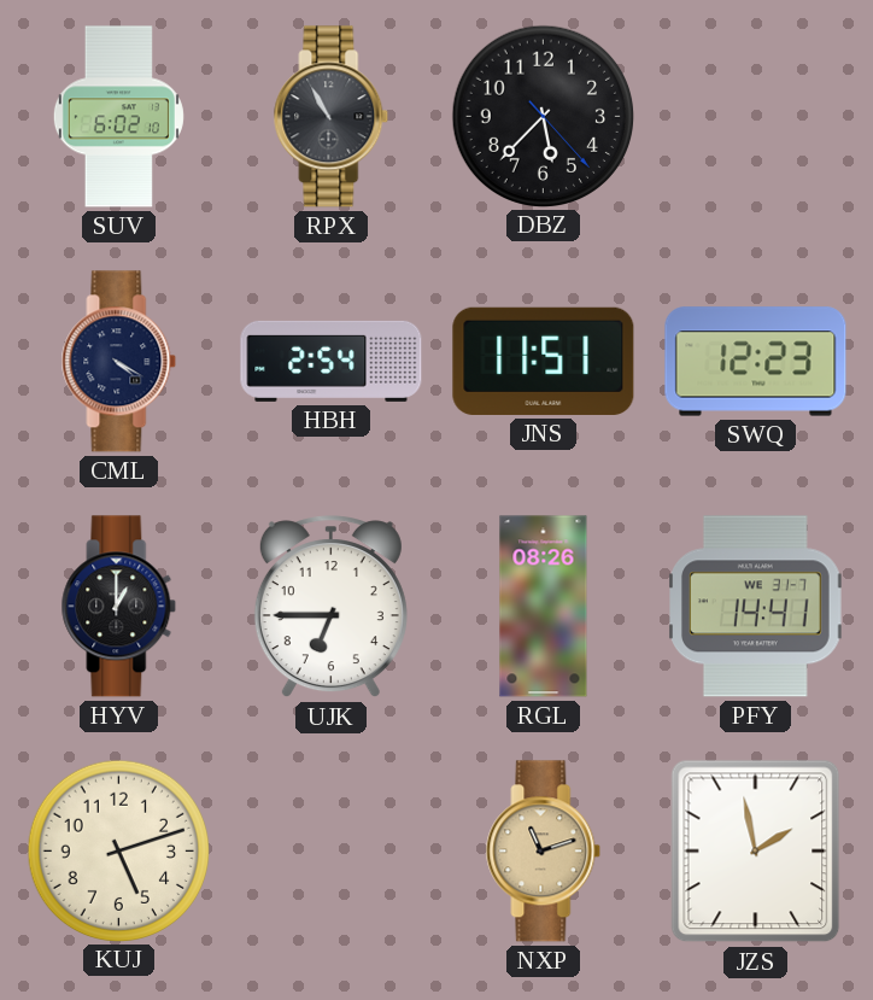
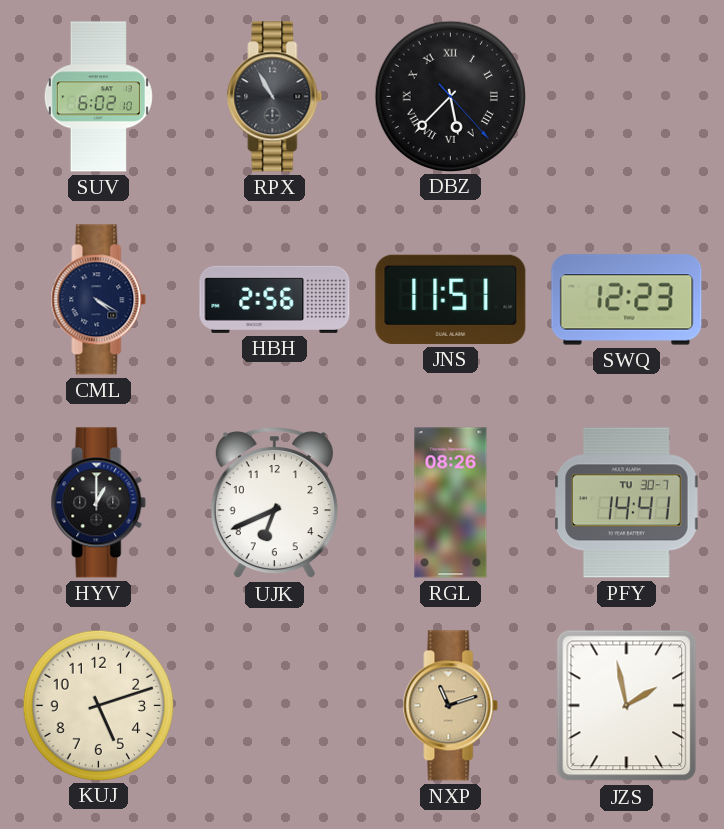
DBZ numerals: Arabic -> Roman (450, 96)
HBH: 2:54 -> 2:56 (275, 299)
UJK: 6:45 -> 6:41 (274, 503)
PFY date: WE 31-7 -> TU 30-7 (627, 503)
